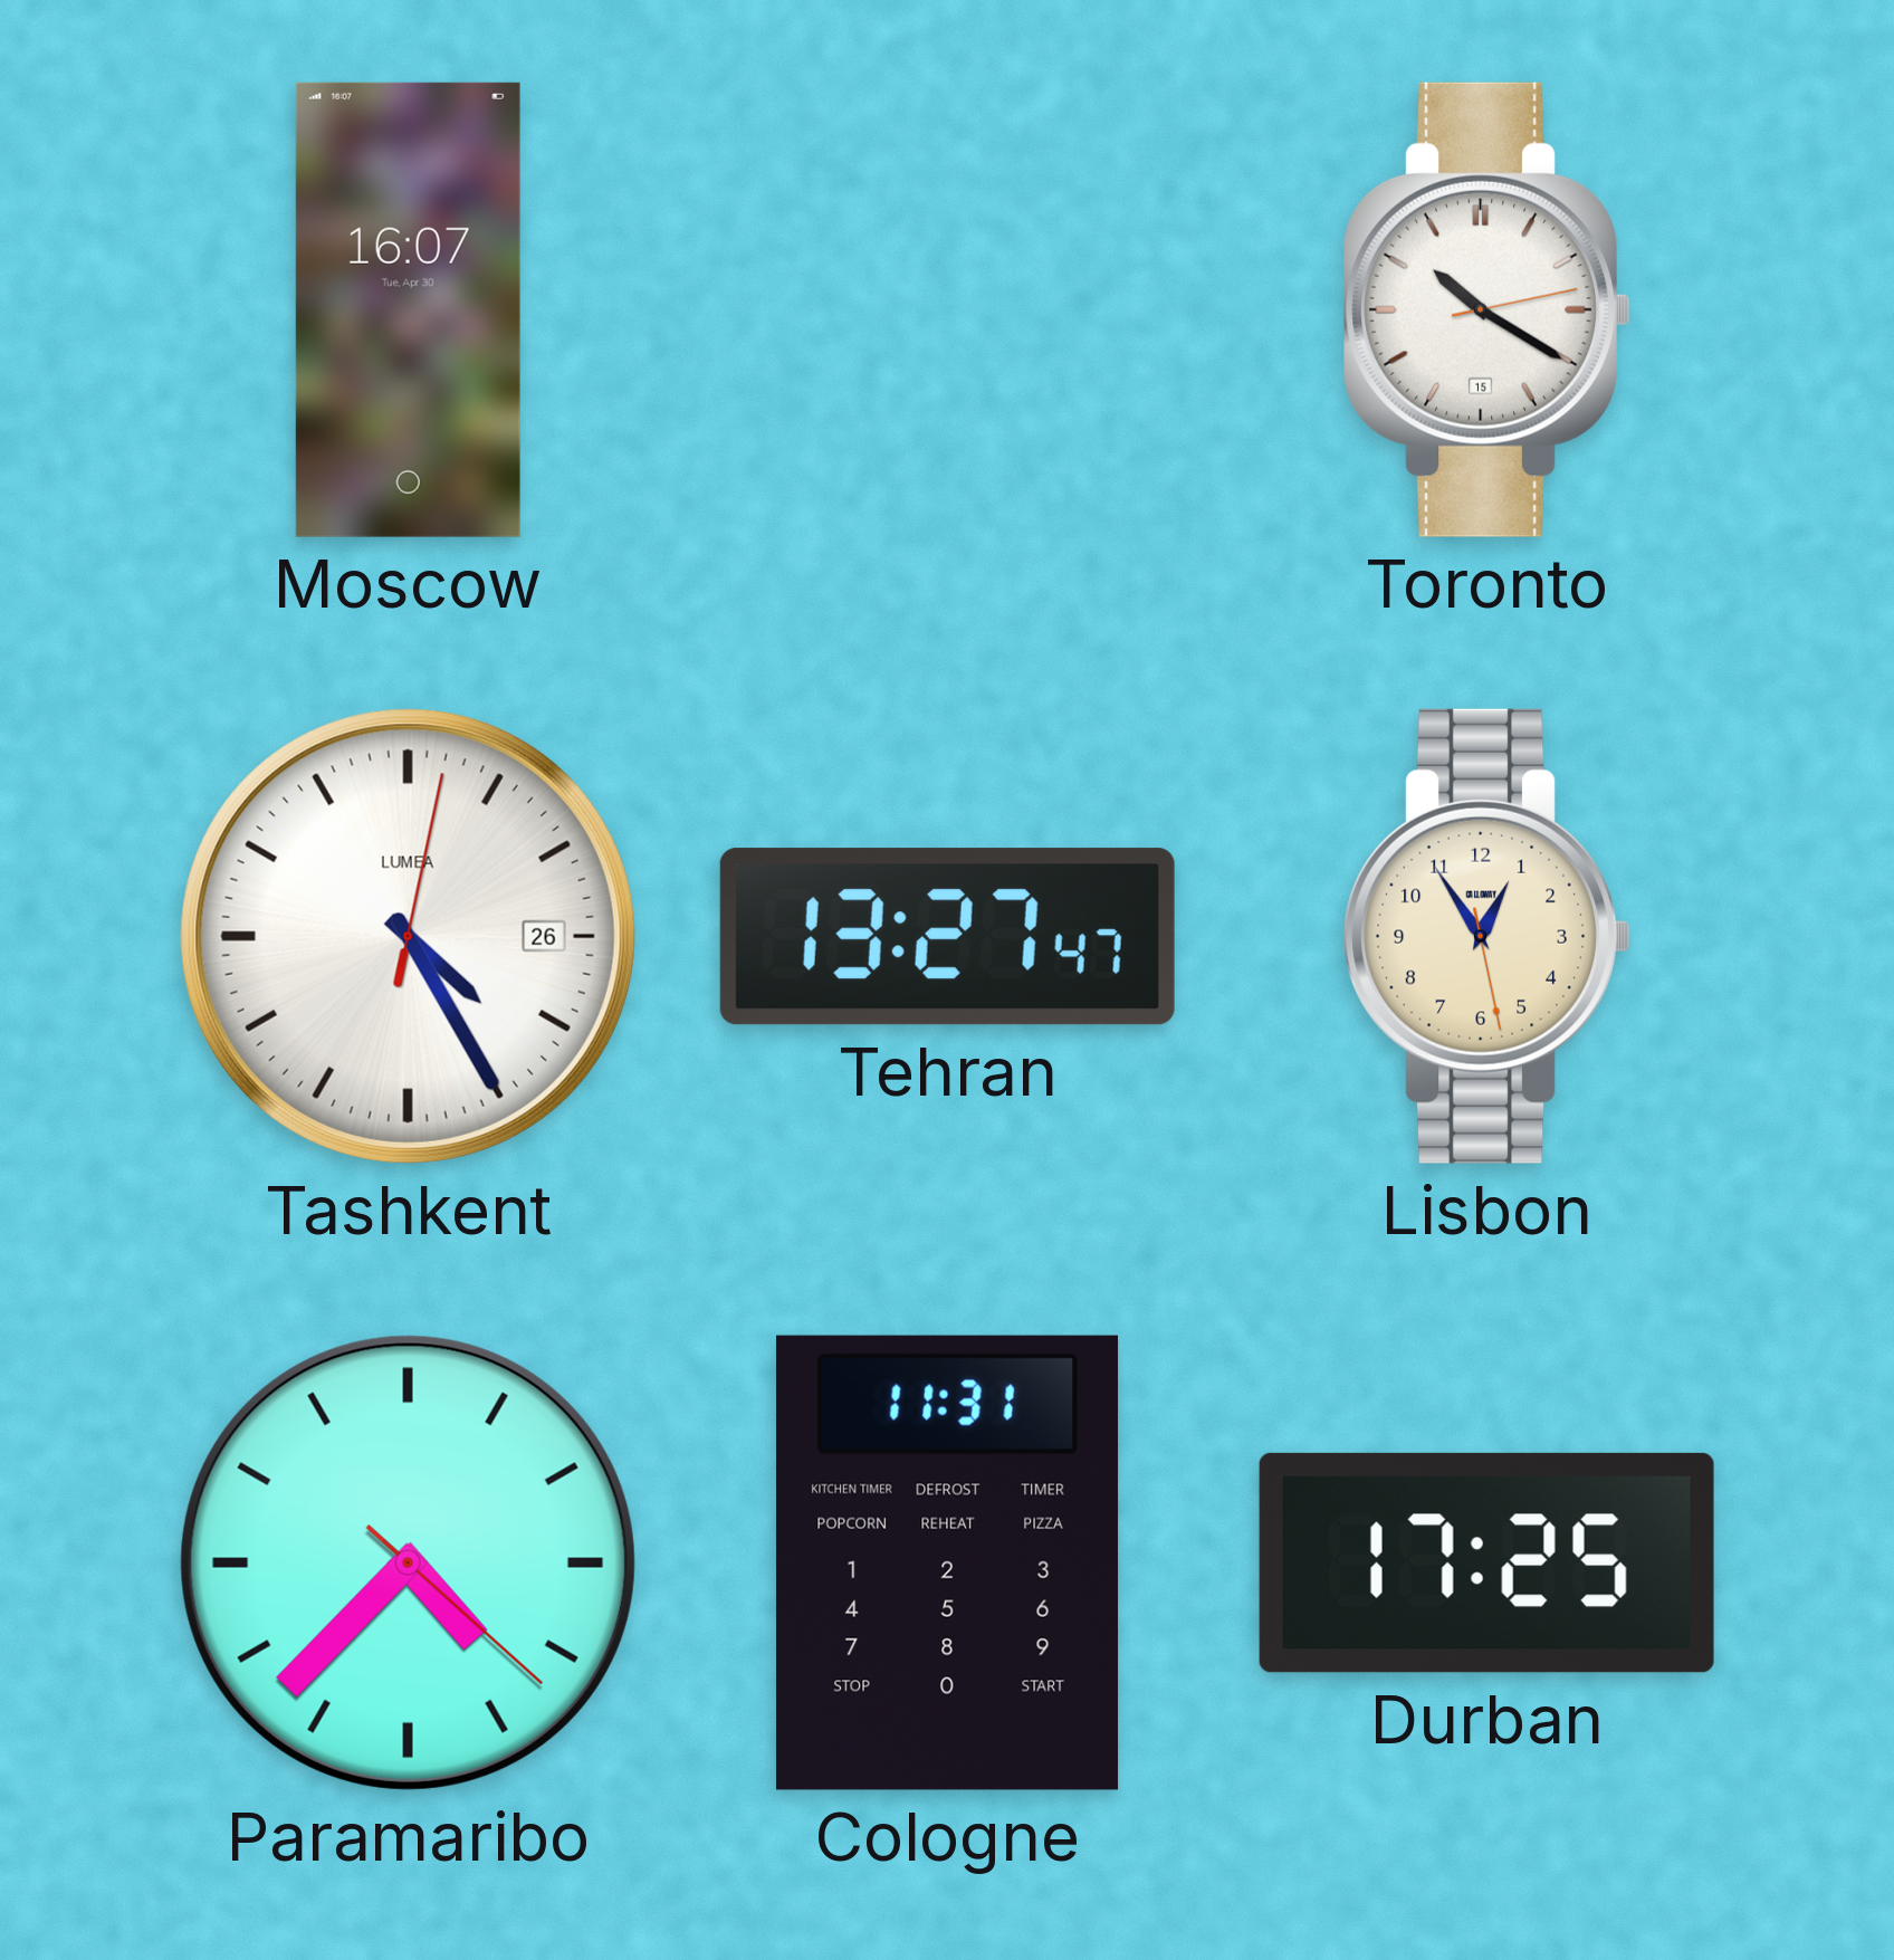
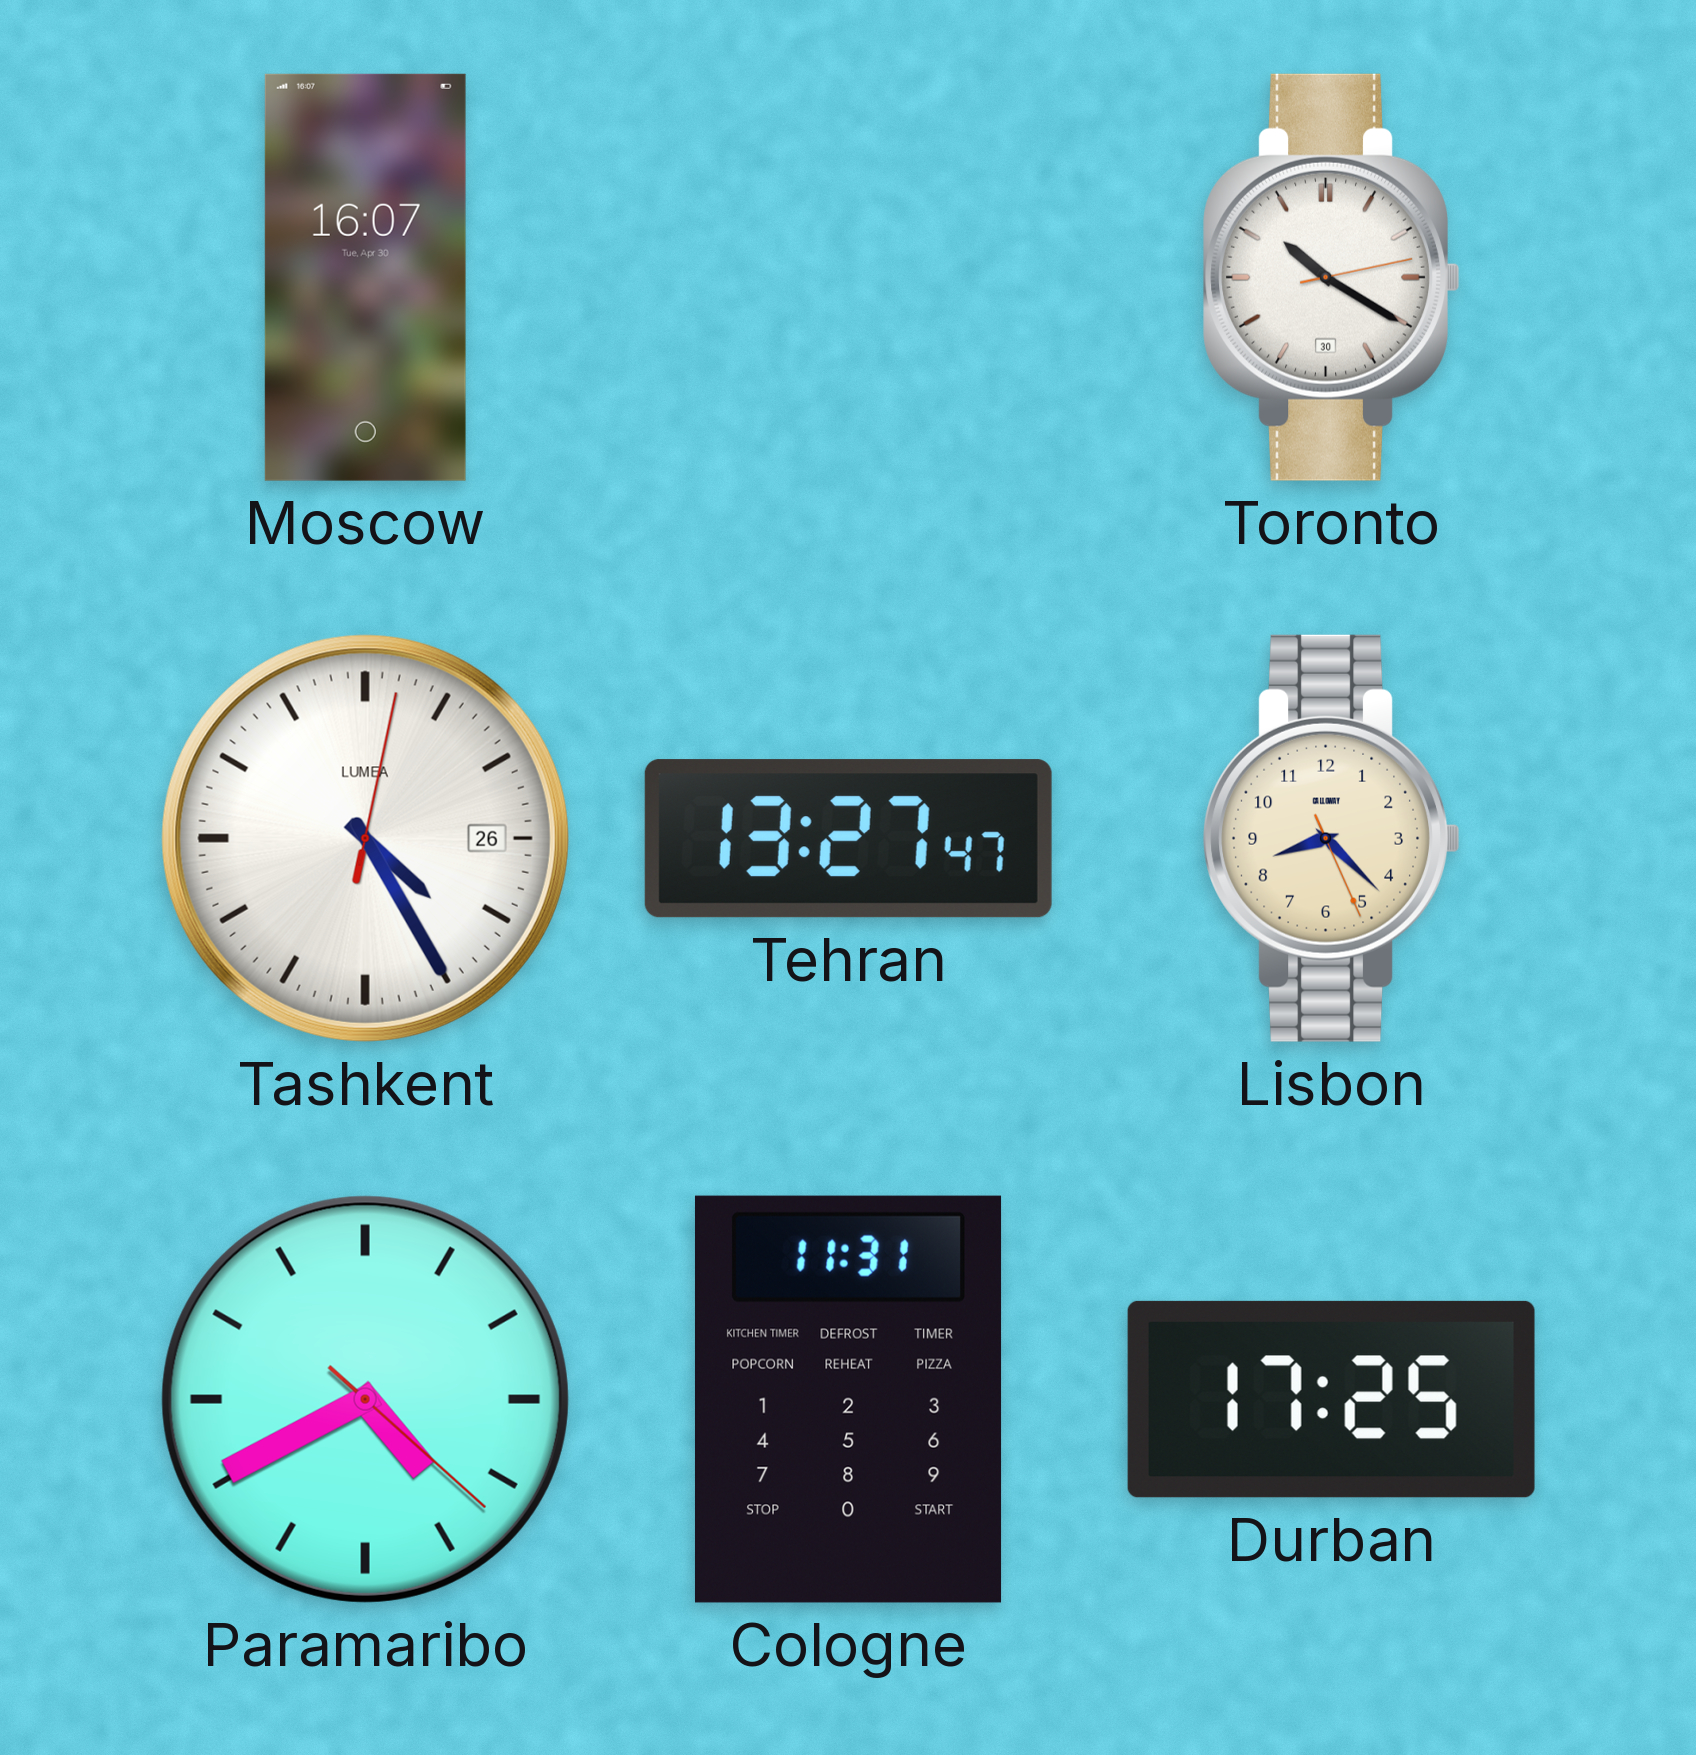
Toronto date: 15 -> 30 (1331, 277)
Lisbon: 12:54 -> 8:22 (1331, 838)
Paramaribo: 4:37 -> 4:40 (365, 1399)
